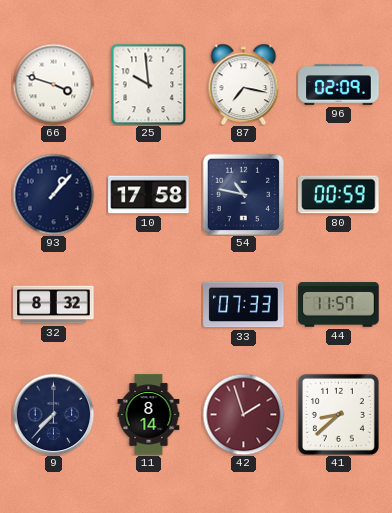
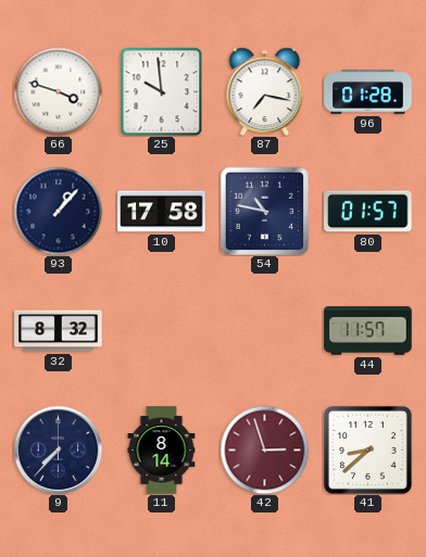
96: 02:09 -> 01:28 (368, 92)
80: 00:59 -> 01:57 (368, 212)
33: 07:33 -> none (244, 305)
42: 1:57 -> 2:57 (264, 450)
